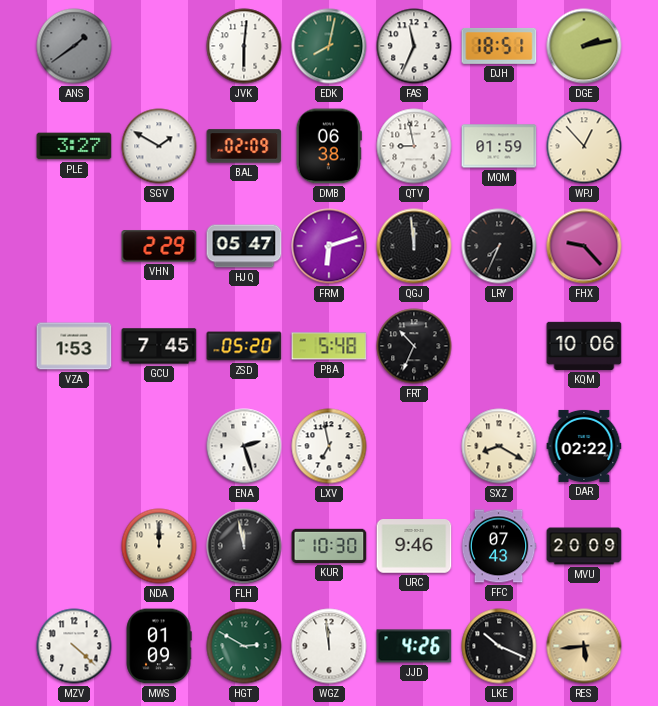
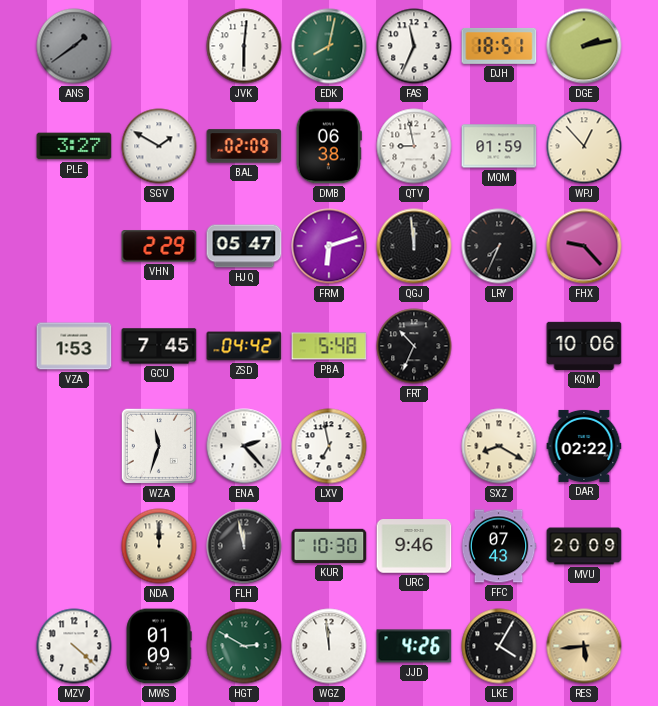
ZSD: 05:20 -> 04:42 (244, 346)
WZA: none -> 11:33 (159, 446)
ENA: 2:27 -> 2:23 (244, 446)
LKE: 10:19 -> 4:05 (499, 646)
